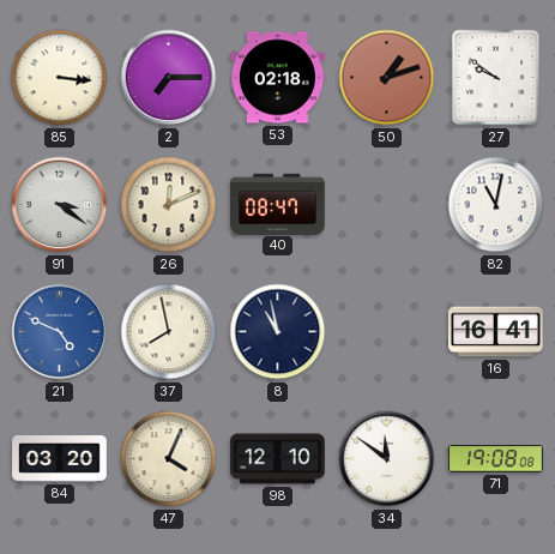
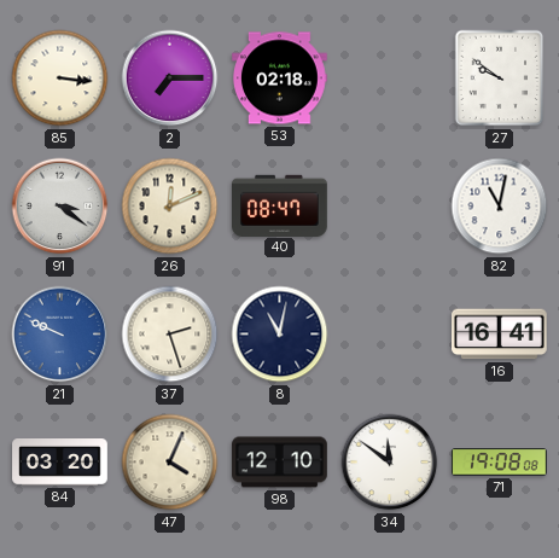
50: 1:12 -> none (387, 78)
21: 4:49 -> 9:49 (60, 335)
37: 7:58 -> 2:27 (170, 335)
8: 10:58 -> 11:02 (280, 335)
